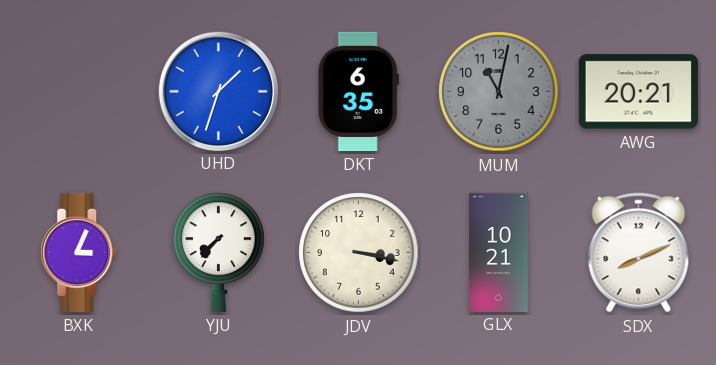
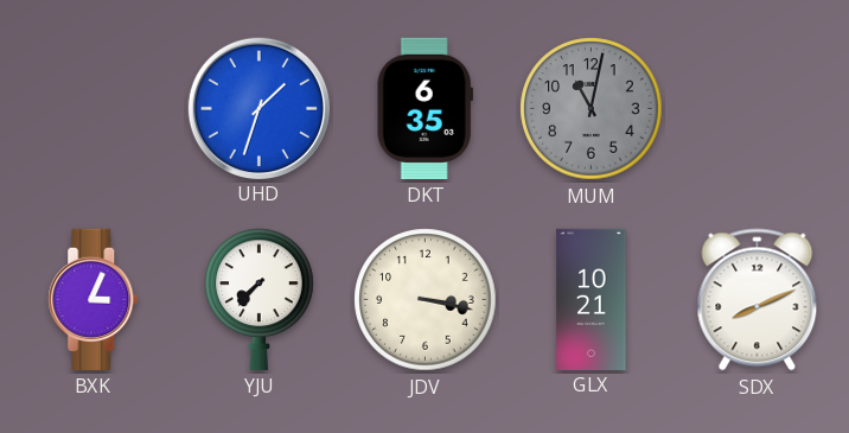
AWG: 20:21 -> none (638, 92)
